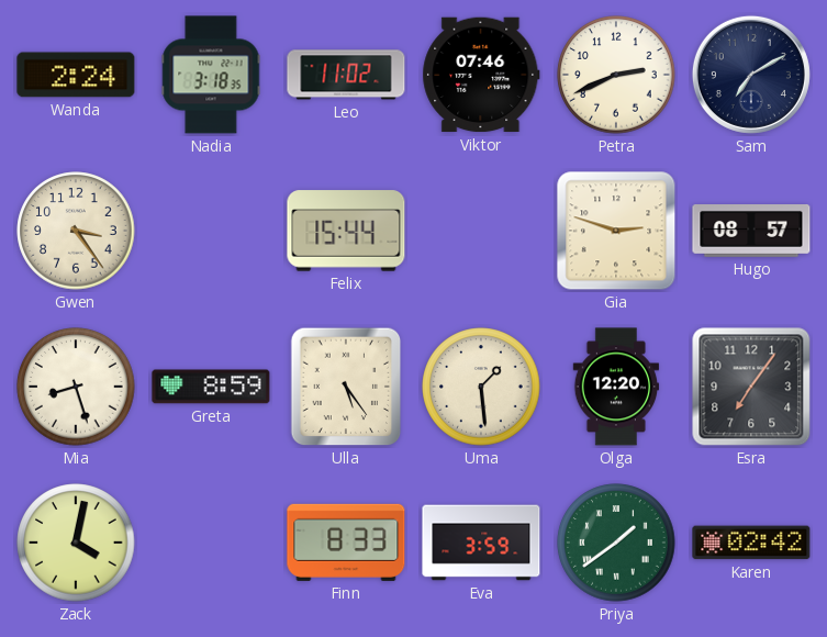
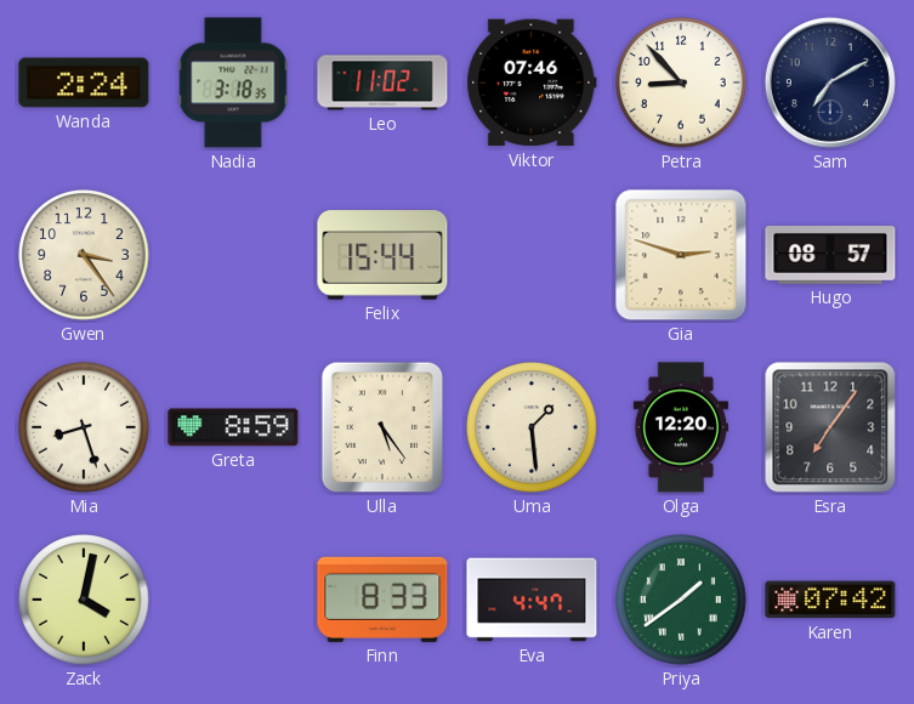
Petra: 2:41 -> 8:53 (681, 83)
Eva: 3:59 -> 4:47 (532, 600)
Karen: 02:42 -> 07:42 (830, 600)
